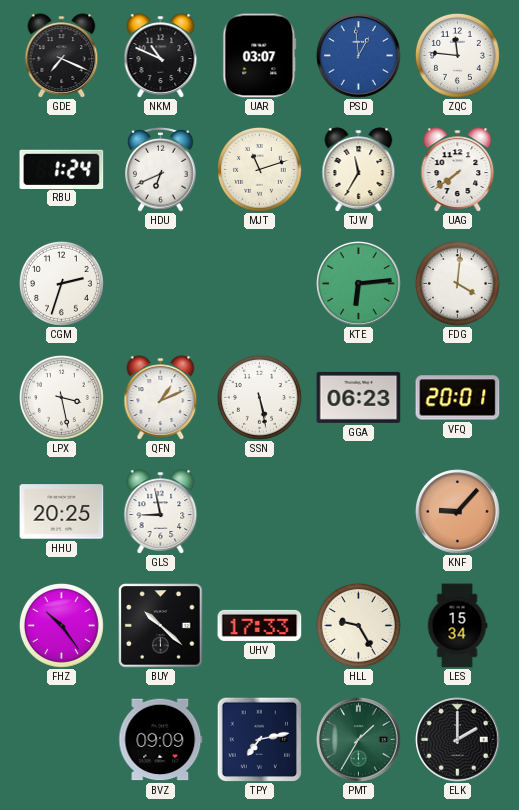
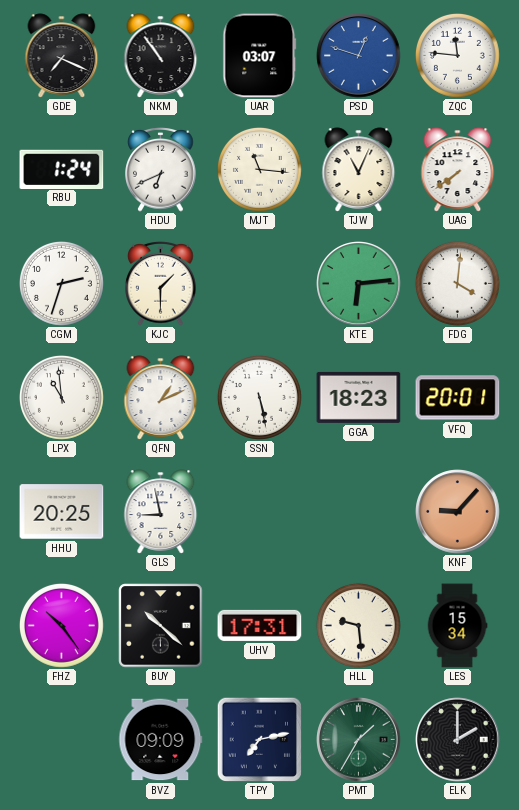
NKM: 10:49 -> 10:54 (161, 56)
PSD: 12:59 -> 12:48 (359, 56)
MJT: 11:12 -> 11:16 (259, 169)
TJW: 11:35 -> 11:04 (359, 170)
KJC: none -> 1:30 (161, 284)
LPX: 3:28 -> 10:59 (61, 397)
GGA: 06:23 -> 18:23 (359, 397)
UHV: 17:33 -> 17:31 (260, 625)
HLL: 9:25 -> 9:29 (358, 625)
